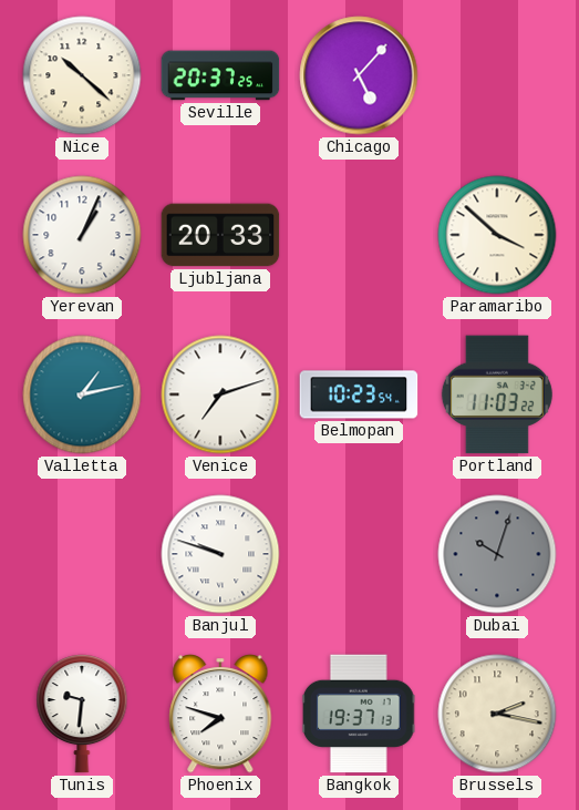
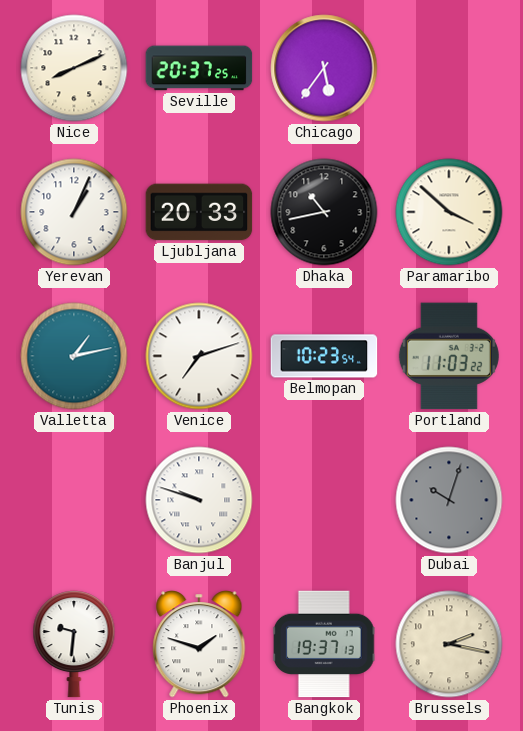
Nice: 10:22 -> 8:11 (74, 68)
Chicago: 5:07 -> 5:36 (324, 68)
Dhaka: none -> 10:43 (324, 212)
Phoenix: 7:48 -> 1:48 (199, 644)
